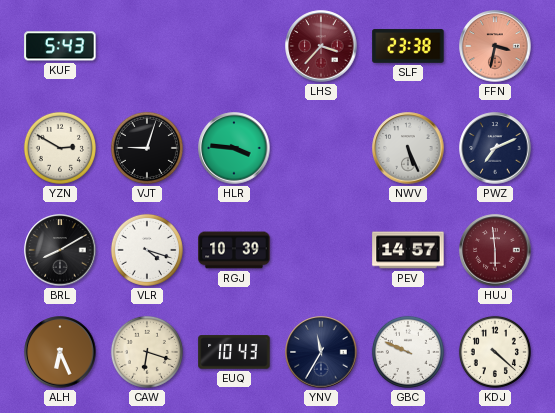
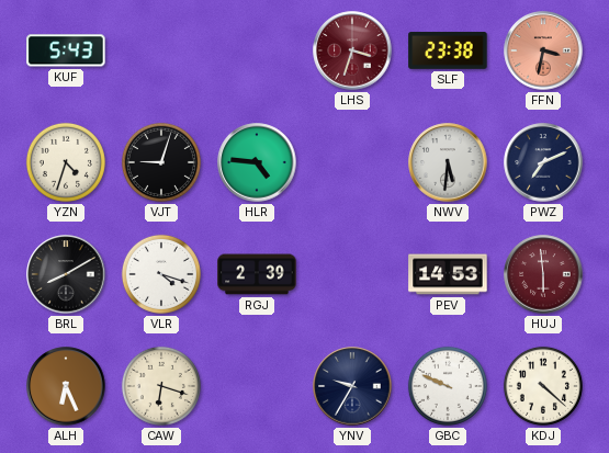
LHS: 3:37 -> 3:33 (352, 50)
YZN: 2:50 -> 4:33 (66, 162)
HLR: 3:46 -> 4:46 (257, 162)
NWV: 5:26 -> 5:31 (448, 162)
RGJ: 10:39 -> 2:39 (257, 274)
PEV: 14:57 -> 14:53 (448, 274)
EUQ: 10:43 -> none (234, 352)
YNV: 11:35 -> 9:35 (352, 386)
